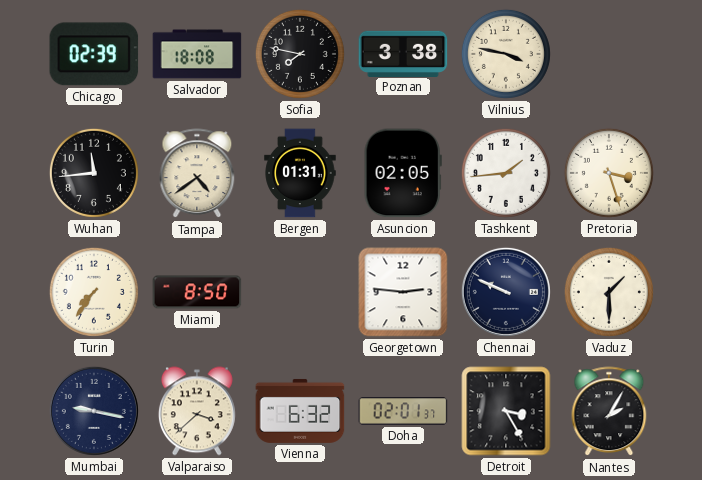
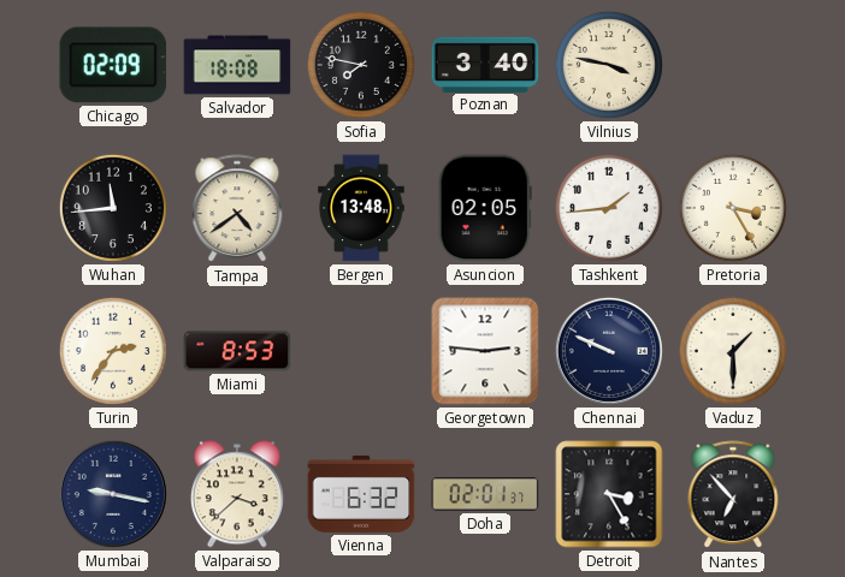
Chicago: 02:39 -> 02:09 (113, 65)
Poznan: 3:38 -> 3:40 (485, 64)
Bergen: 01:31 -> 13:48 (361, 208)
Pretoria: 3:27 -> 3:25 (733, 208)
Turin: 7:36 -> 2:36 (113, 351)
Miami: 8:50 -> 8:53 (237, 351)
Nantes: 2:05 -> 6:53 (733, 495)
